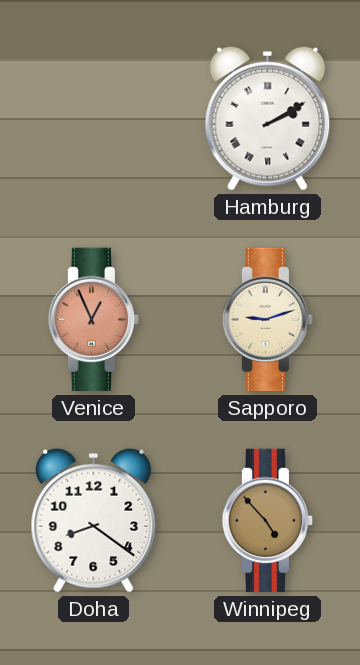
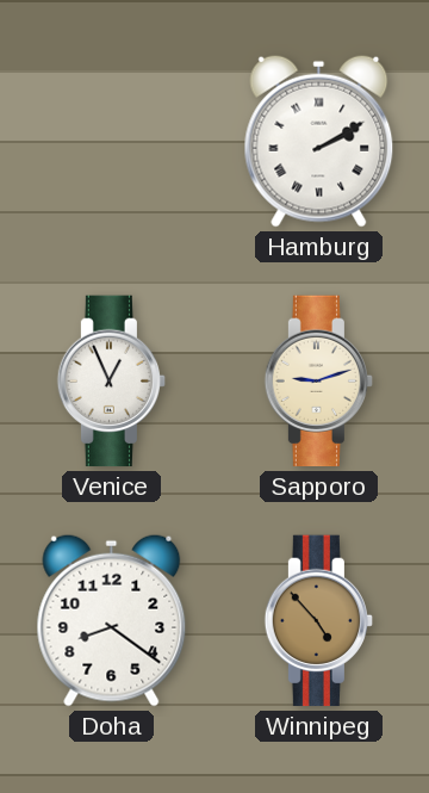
Venice dial: salmon -> white (112, 382)
